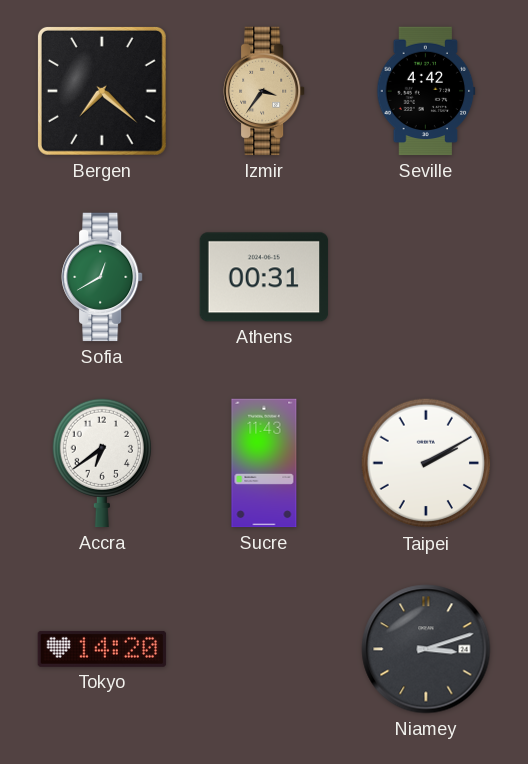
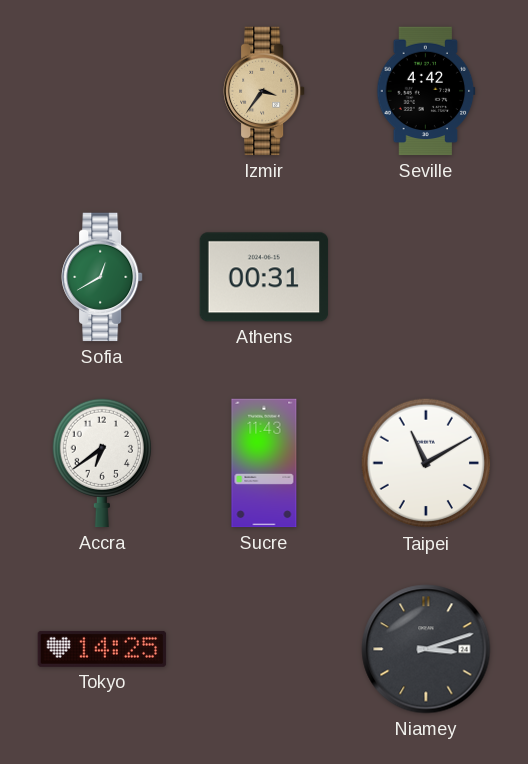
Bergen: 7:22 -> none (102, 91)
Taipei: 2:10 -> 11:10 (426, 463)
Tokyo: 14:20 -> 14:25 (102, 649)
